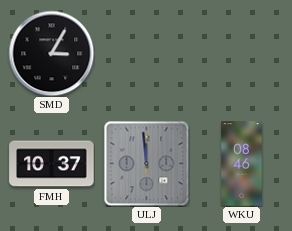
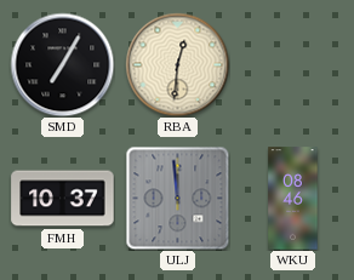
SMD: 3:05 -> 7:05 (62, 64)
RBA: none -> 12:31 (177, 64)
